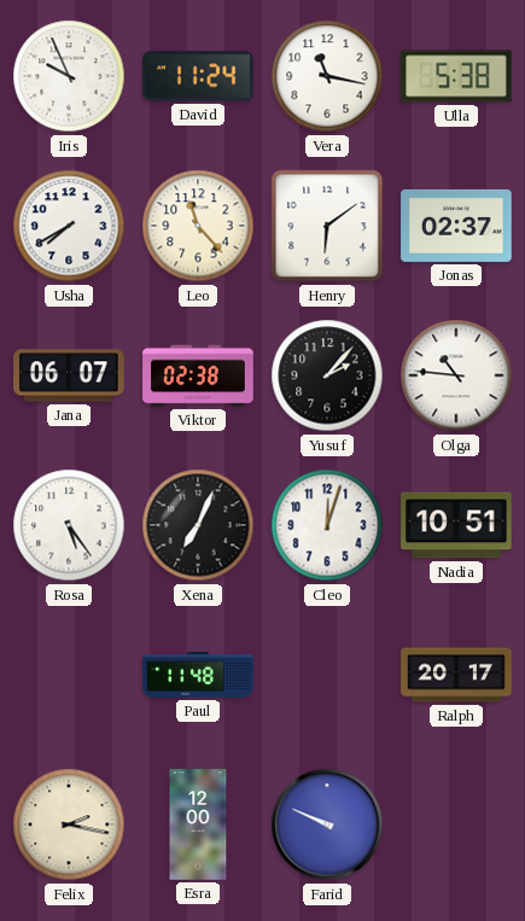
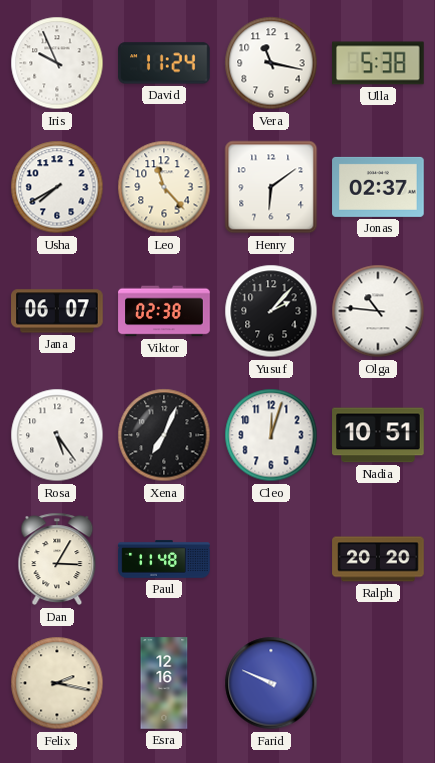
Dan: none -> 3:05 (57, 559)
Ralph: 20:17 -> 20:20 (378, 559)
Esra: 12:00 -> 12:16 (164, 683)
